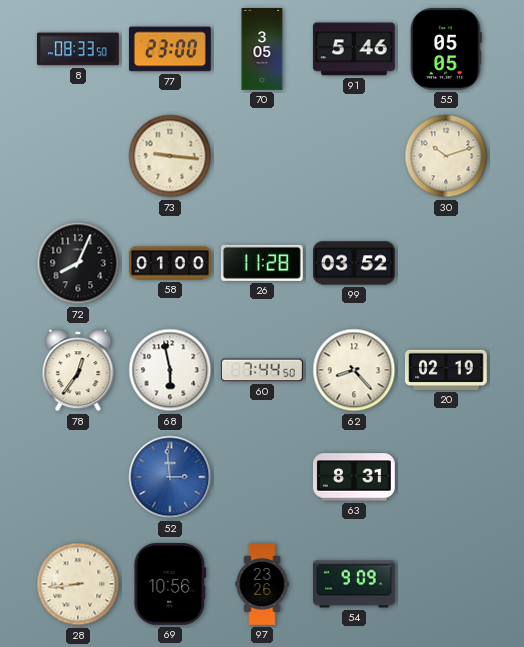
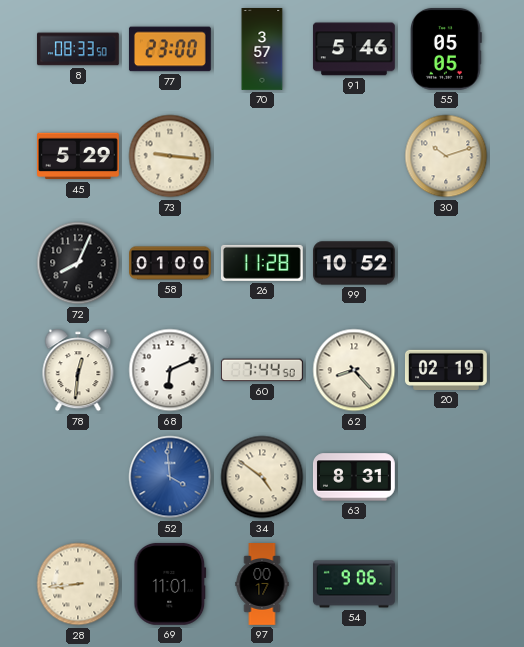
70: 3:05 -> 3:57 (262, 50)
45: none -> 5:29 (79, 156)
99: 03:52 -> 10:52 (355, 263)
78: 12:36 -> 12:31 (78, 370)
68: 5:58 -> 6:11 (170, 370)
52: 2:59 -> 3:59 (170, 477)
34: none -> 4:51 (262, 477)
69: 10:56 -> 11:01 (170, 584)
97: 23:26 -> 00:17 (262, 585)
54: 9:09 -> 9:06 (355, 584)
